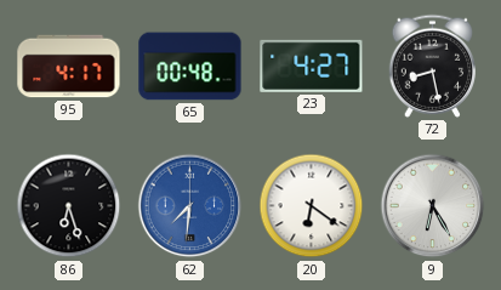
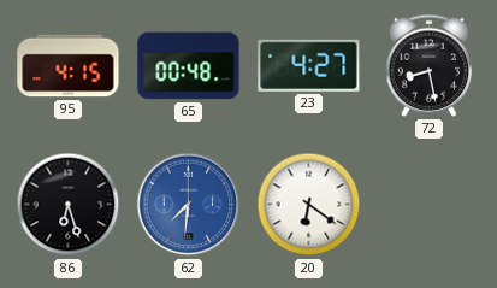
95: 4:17 -> 4:15 (69, 66)
9: 6:25 -> none (433, 206)
